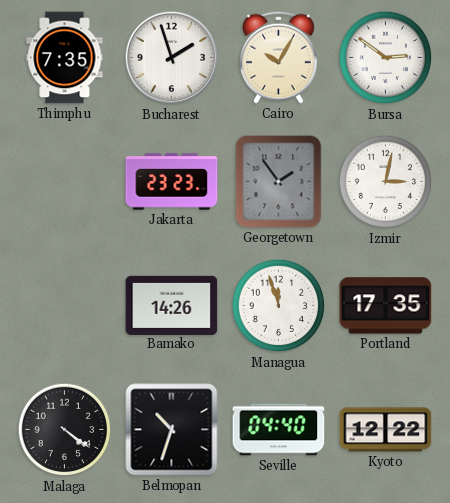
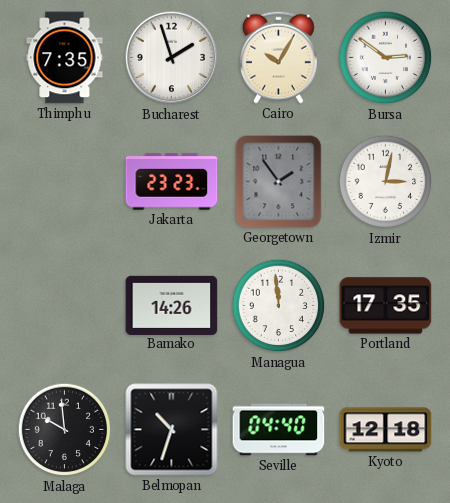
Managua: 11:57 -> 11:59 (279, 306)
Malaga: 4:21 -> 9:59 (65, 430)
Kyoto: 12:22 -> 12:18 (386, 430)
